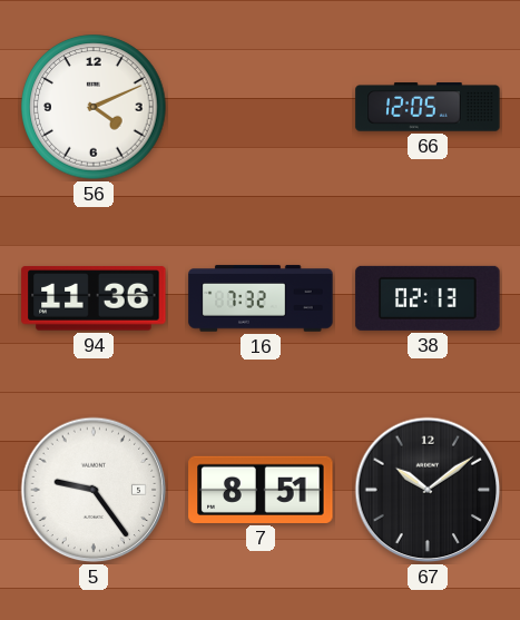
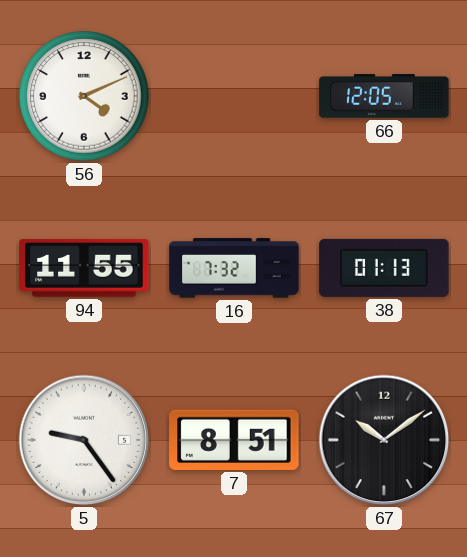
94: 11:36 -> 11:55 (84, 268)
38: 02:13 -> 01:13 (384, 268)
